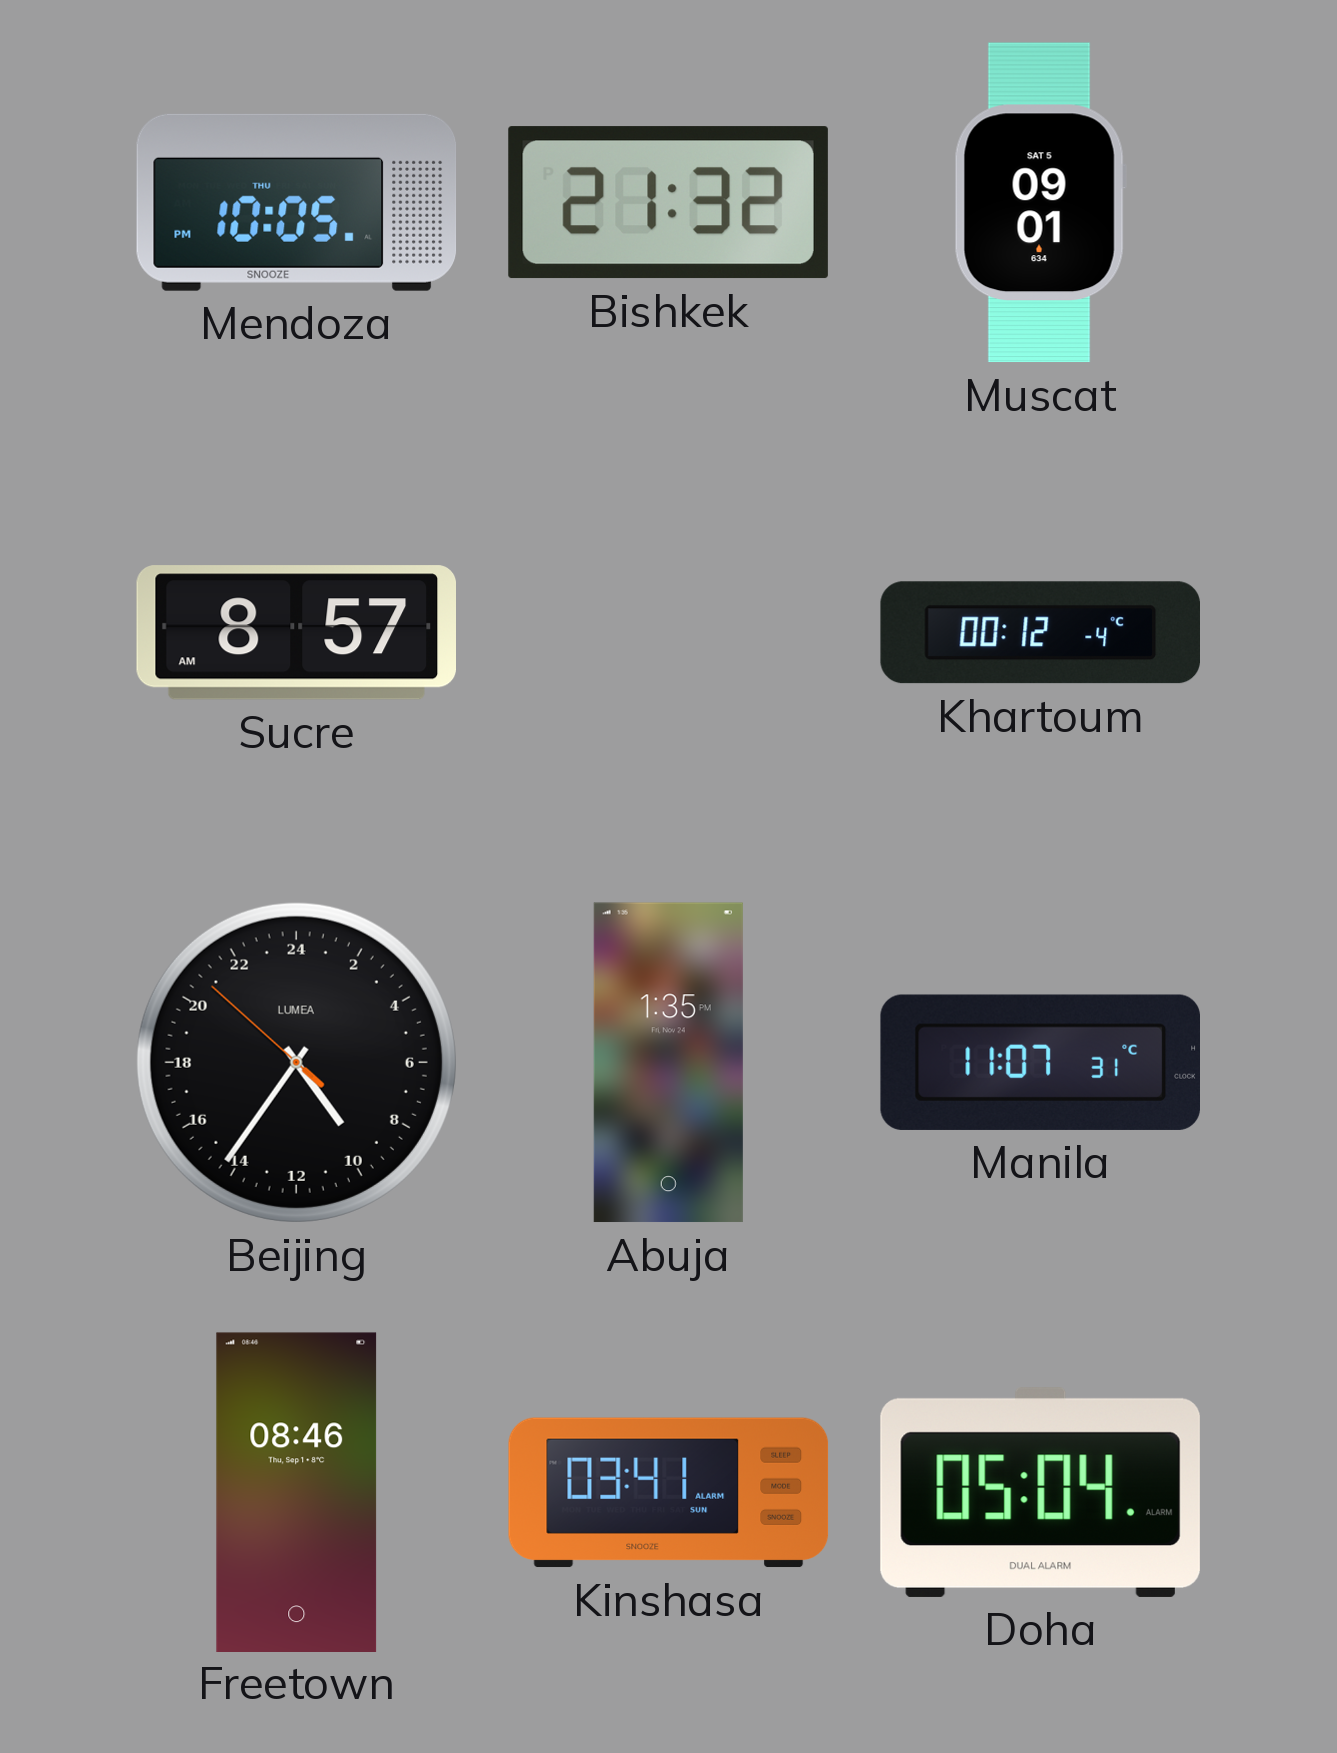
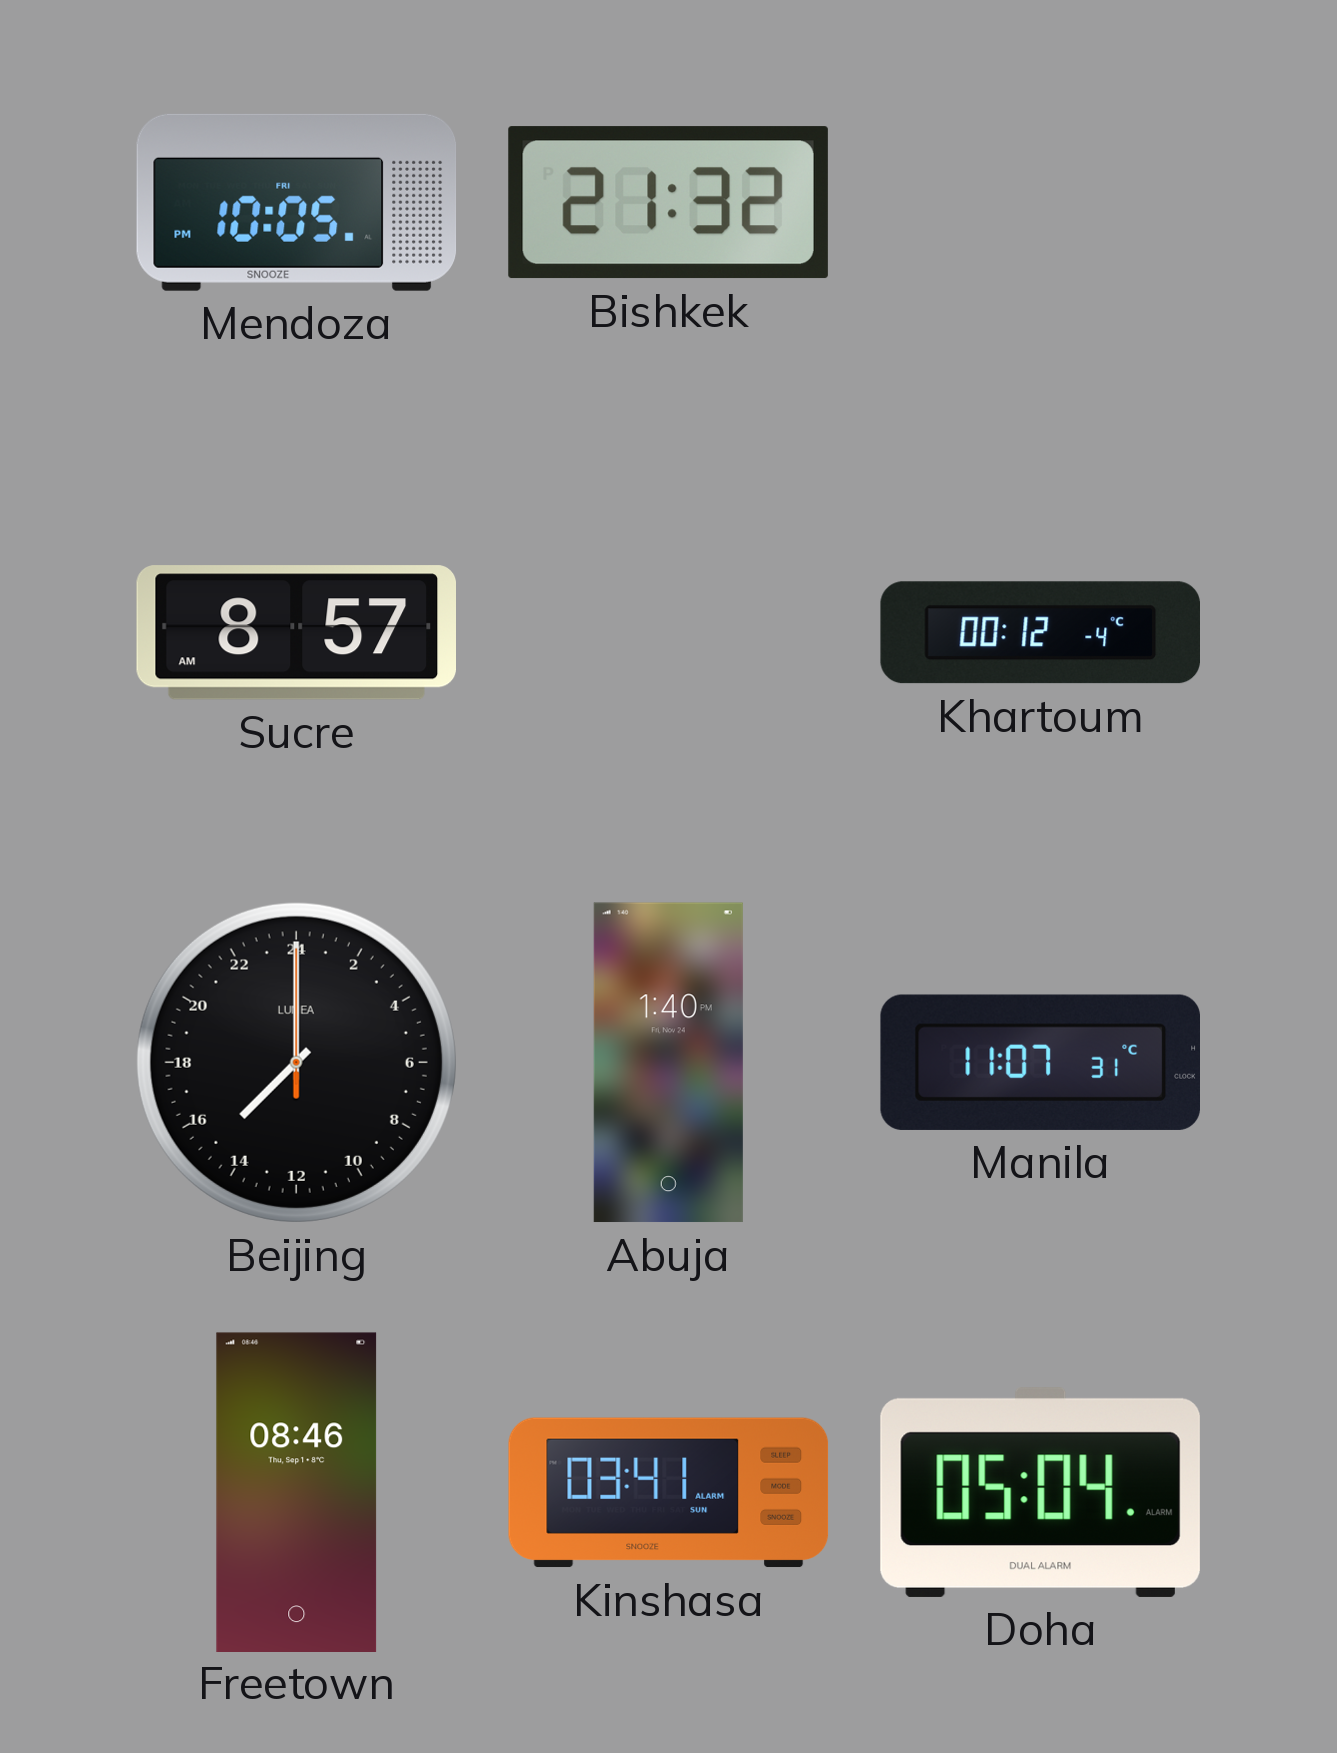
Mendoza date: THU -> FRI (297, 202)
Muscat: 09:01 -> none (1040, 203)
Beijing: 9:35 -> 15:00 (296, 1062)
Abuja: 1:35 -> 1:40 (668, 1063)
